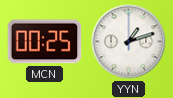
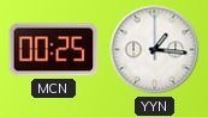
YYN: 1:12 -> 1:16 (155, 50)
